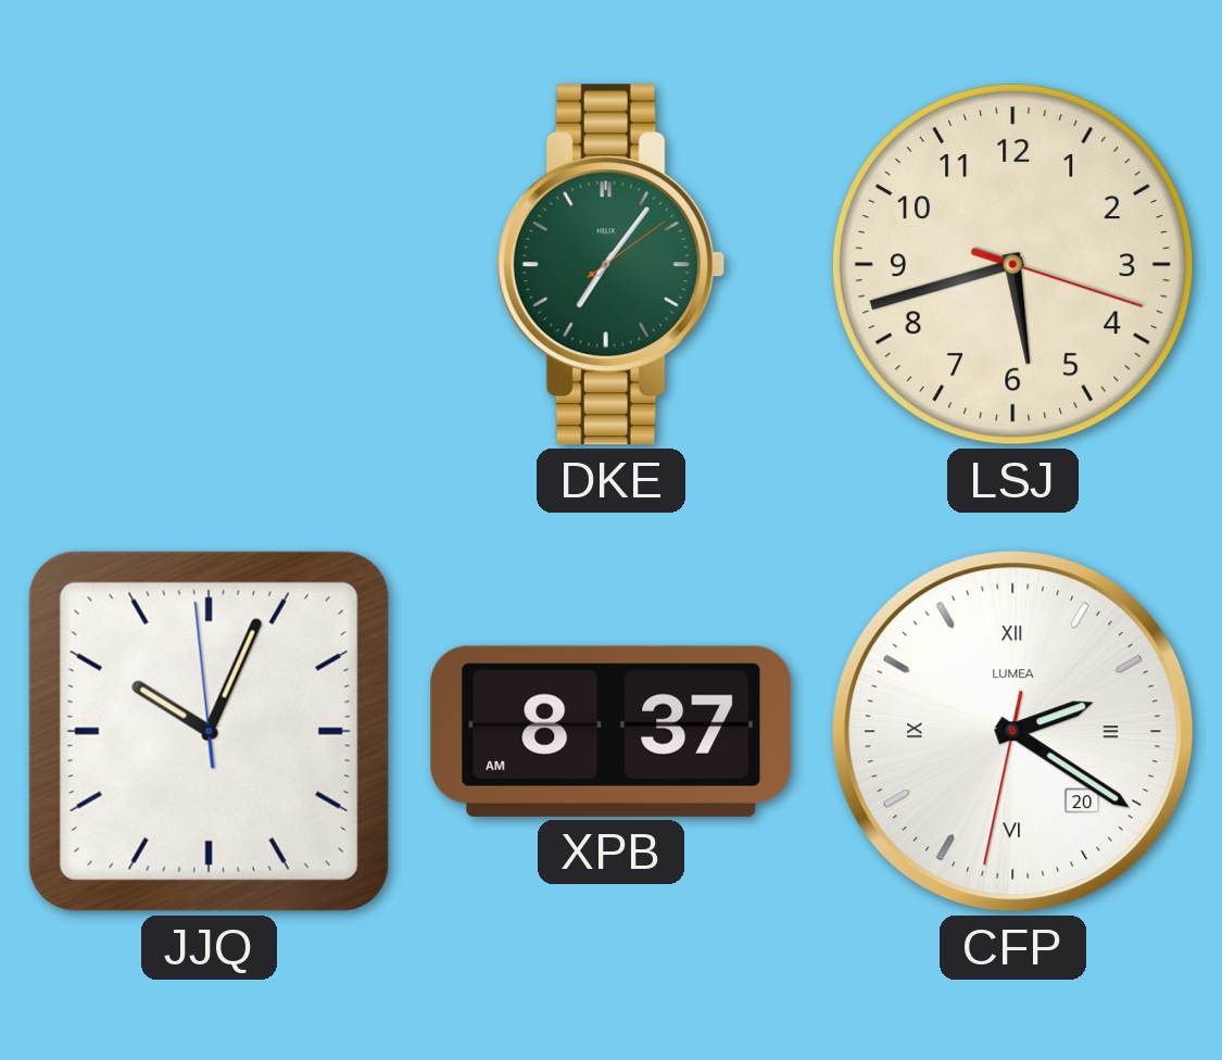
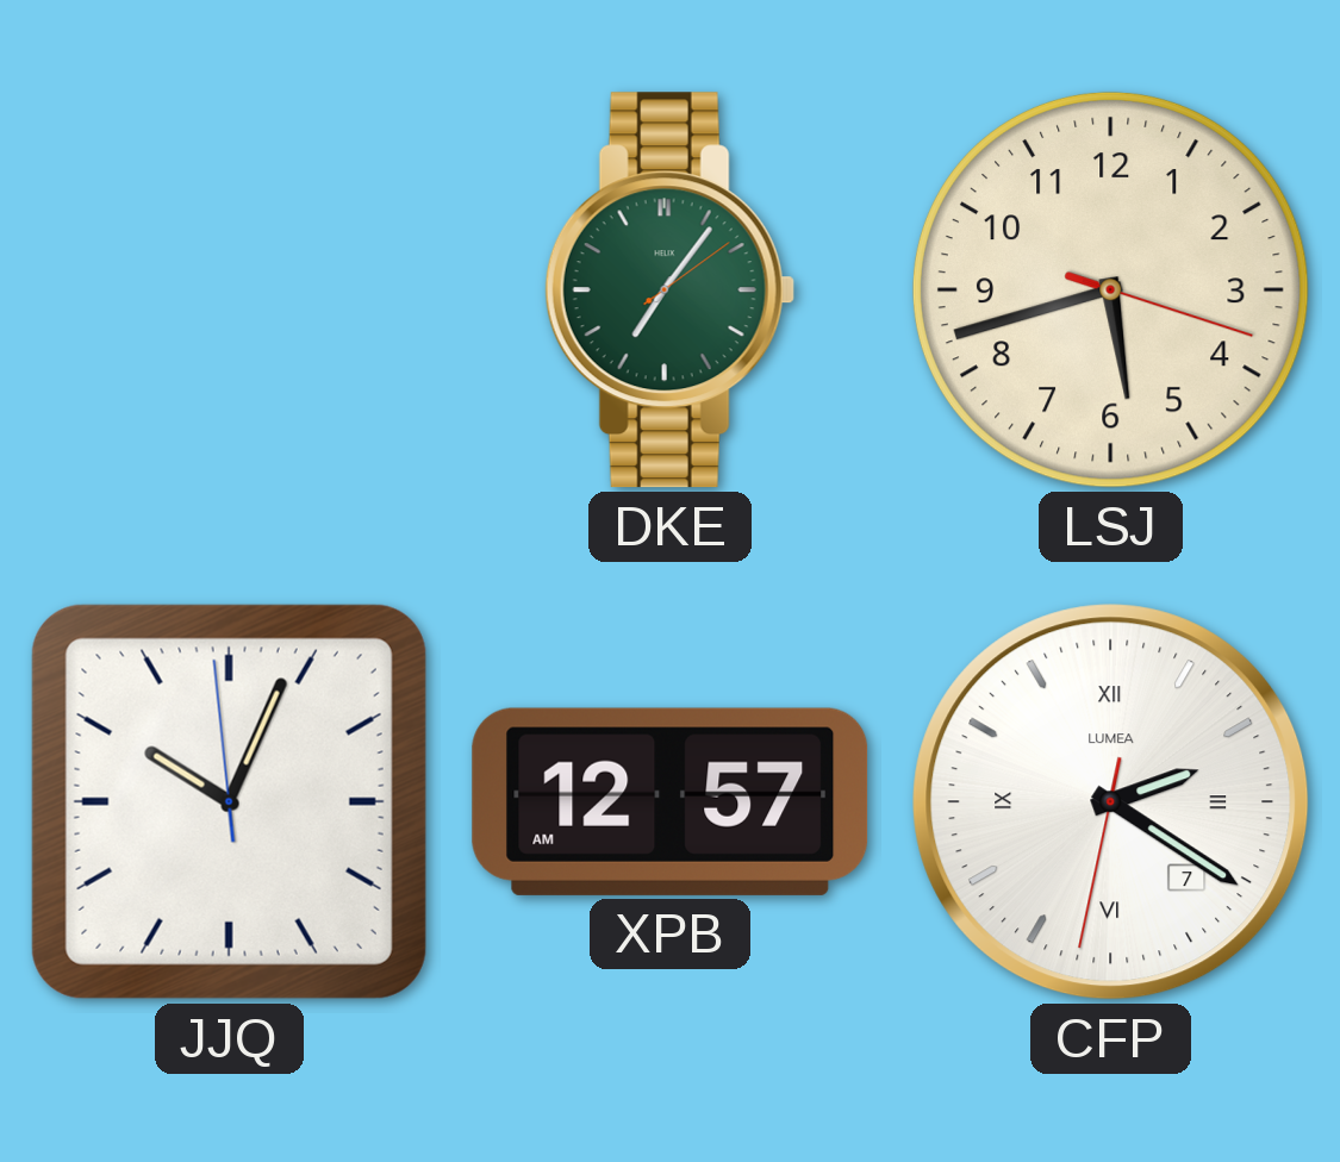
XPB: 8:37 -> 12:57 (671, 801)
CFP date: 20 -> 7 (1111, 802)
